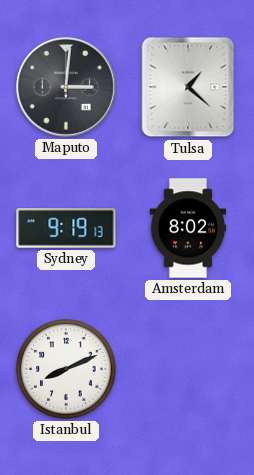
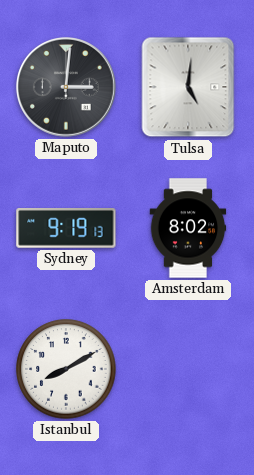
Tulsa: 1:22 -> 5:01 (188, 87)
Istanbul: 8:11 -> 8:10 (66, 369)
